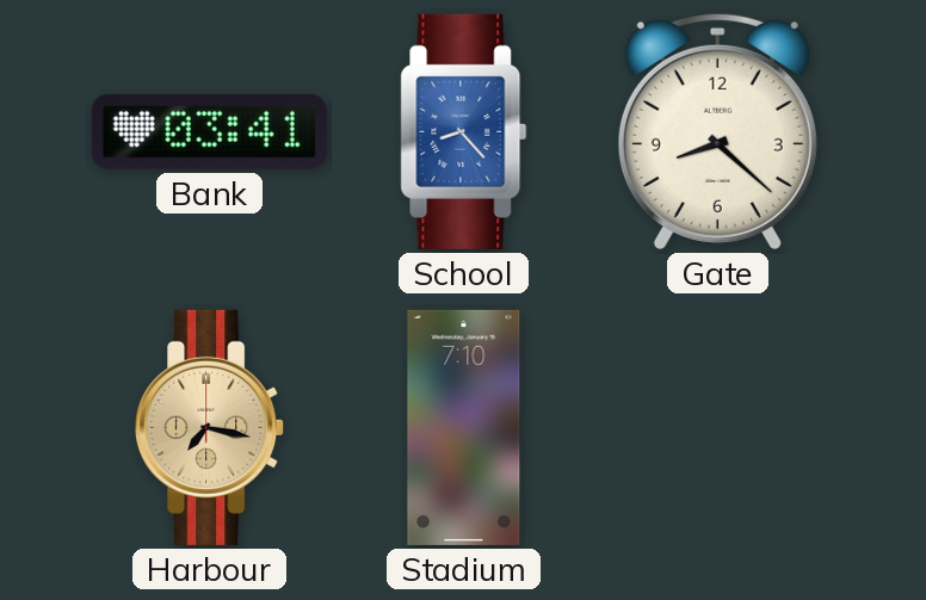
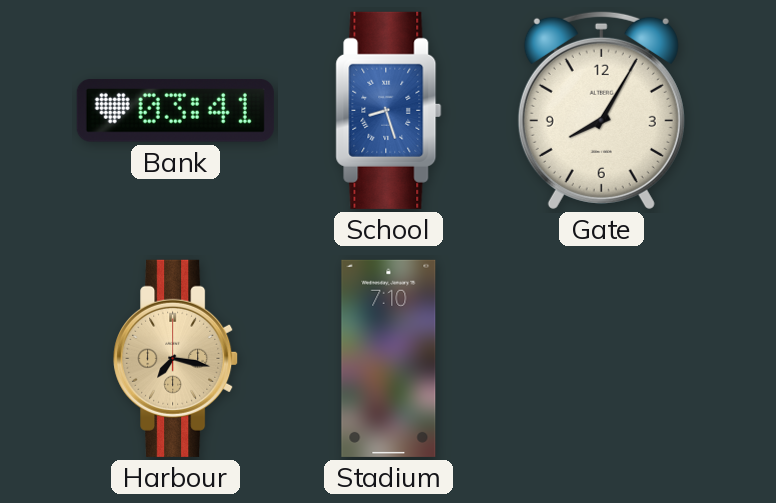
School: 8:23 -> 8:27 (389, 110)
Gate: 8:22 -> 8:05 (601, 110)
